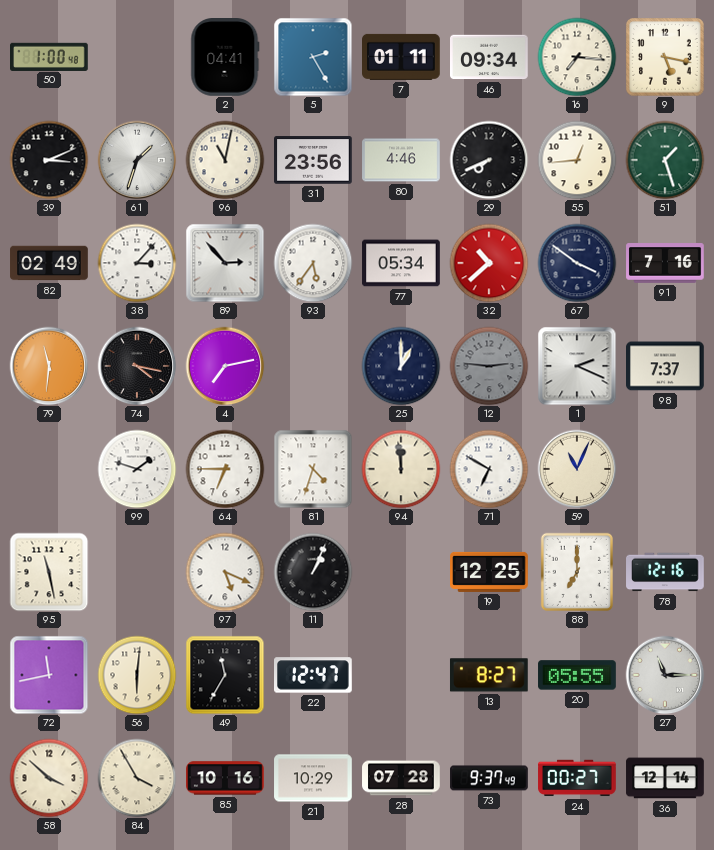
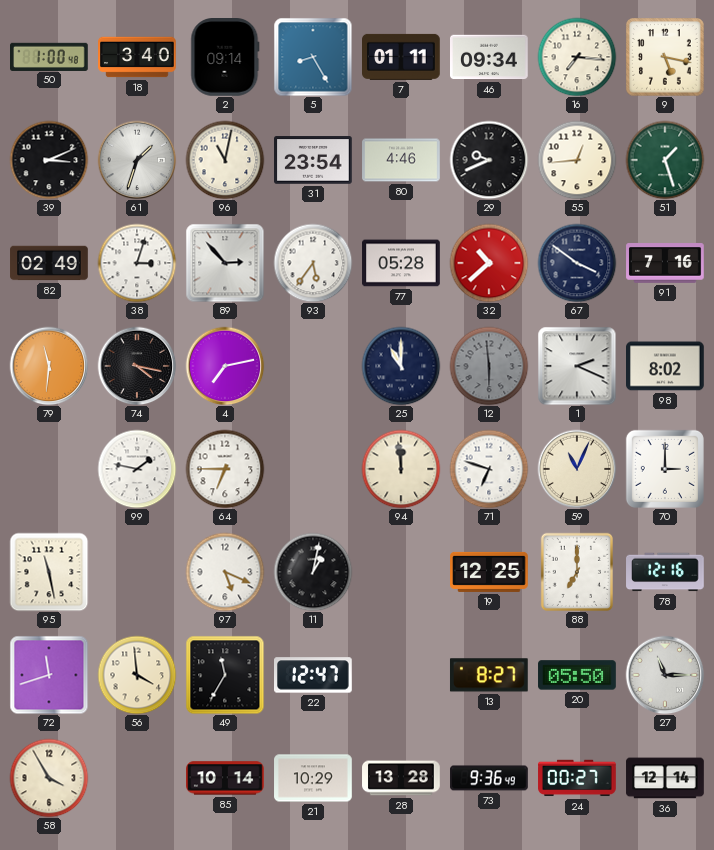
18: none -> 3:40 (137, 57)
2: 04:41 -> 09:14 (225, 58)
5: 2:25 -> 8:25 (313, 57)
31: 23:56 -> 23:54 (314, 160)
29: 7:41 -> 9:41 (489, 160)
38: 3:07 -> 3:03 (137, 263)
77: 05:34 -> 05:28 (401, 263)
25: 1:00 -> 11:00 (401, 366)
12: 2:46 -> 5:59 (489, 366)
98: 7:37 -> 8:02 (665, 366)
99: 1:48 -> 1:47 (137, 469)
81: 4:33 -> none (313, 469)
71: 6:50 -> 6:48 (489, 469)
70: none -> 3:00 (665, 469)
11: 1:04 -> 1:02 (313, 572)
72: 11:43 -> 11:42 (49, 675)
56: 6:01 -> 3:59 (137, 675)
20: 05:55 -> 05:50 (577, 675)
58: 3:52 -> 3:55 (49, 778)
84: 3:55 -> none (137, 778)
85: 10:16 -> 10:14 (225, 778)
28: 07:28 -> 13:28 (401, 778)
73: 9:37 -> 9:36 (489, 778)
